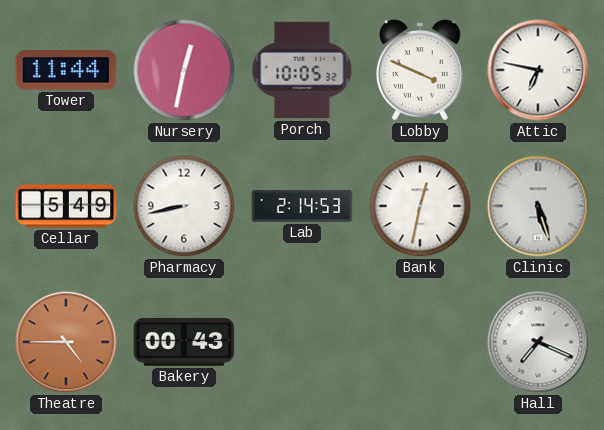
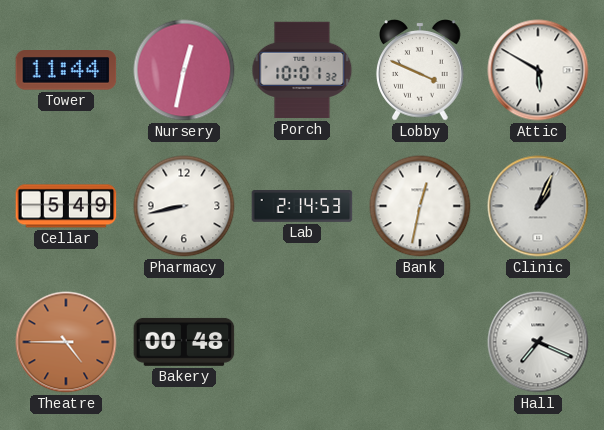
Porch: 10:05 -> 10:01 (302, 70)
Attic: 6:47 -> 5:50 (538, 70)
Clinic: 5:27 -> 1:04 (538, 206)
Bakery: 00:43 -> 00:48 (184, 342)
